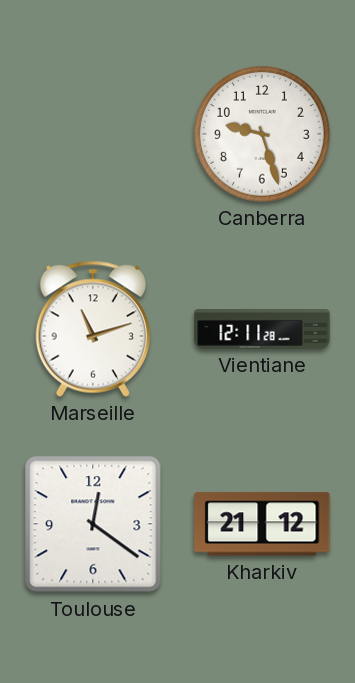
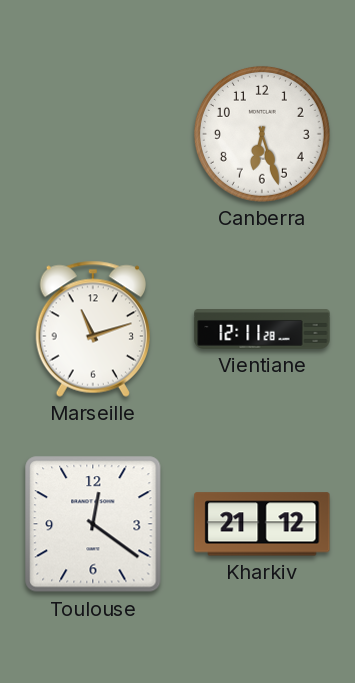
Canberra: 9:27 -> 6:27 (262, 134)
